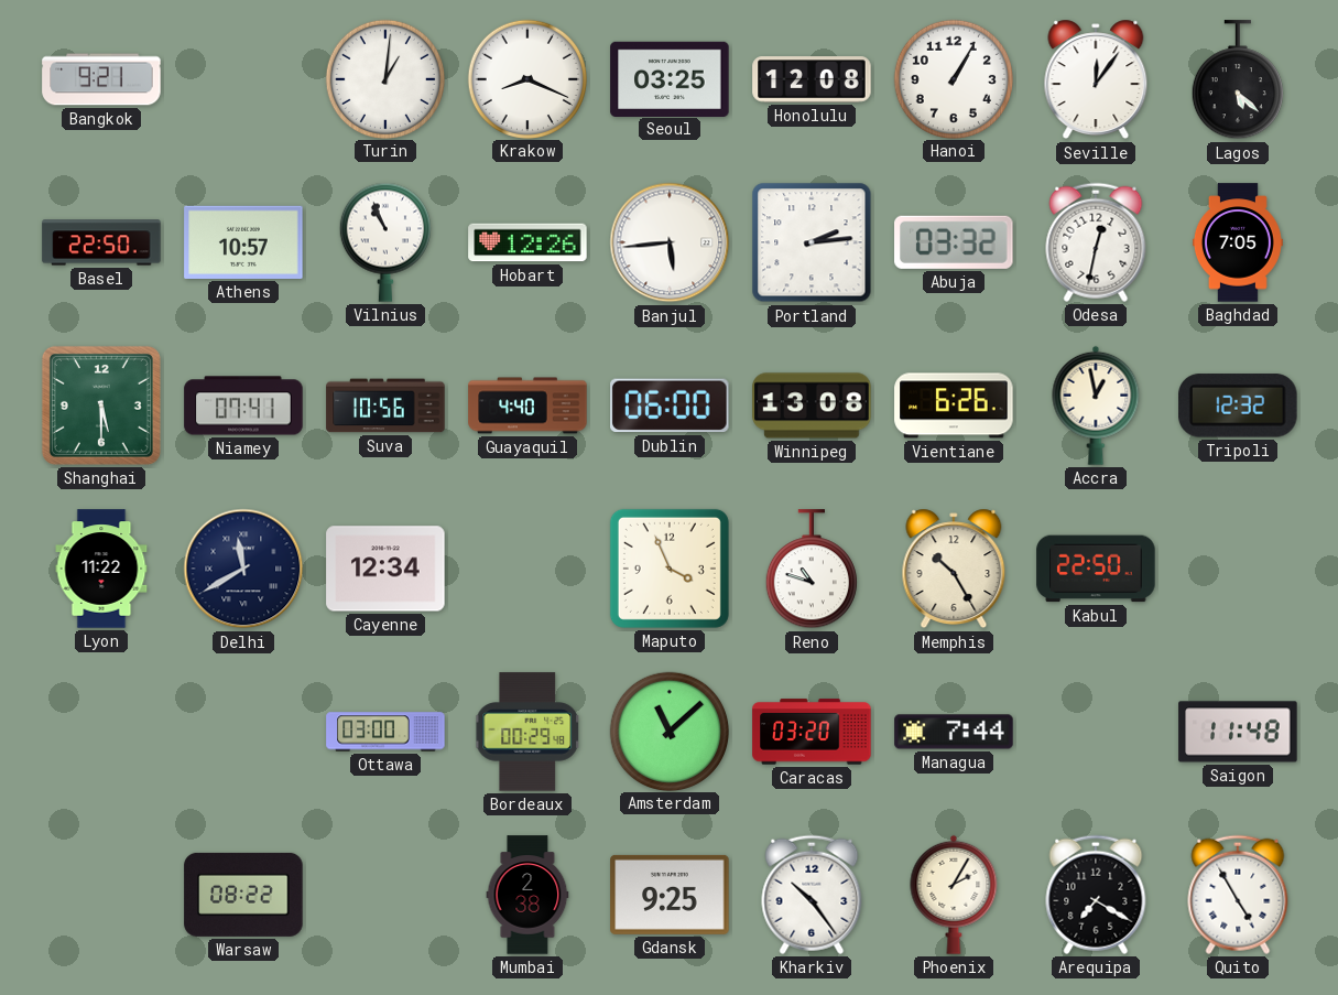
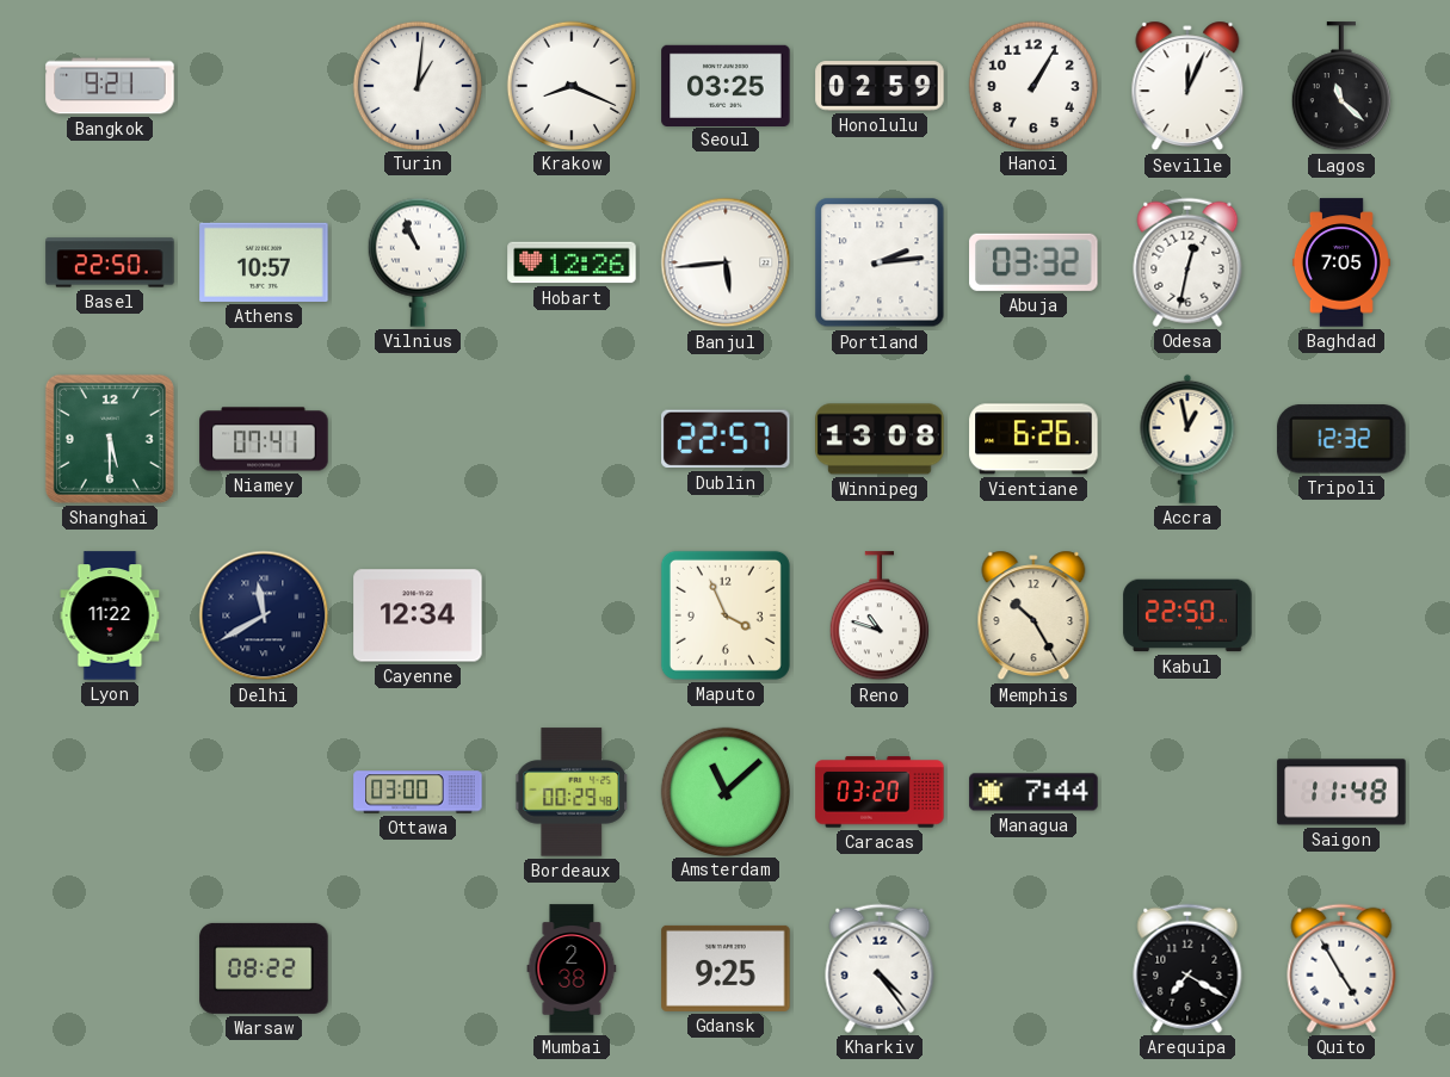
Honolulu: 12:08 -> 02:59 (880, 86)
Seville: 12:06 -> 12:04 (1187, 86)
Lagos: 5:22 -> 11:22 (1341, 87)
Suva: 10:56 -> none (385, 405)
Guayaquil: 4:40 -> none (527, 405)
Dublin: 06:00 -> 22:57 (726, 439)
Kharkiv: 10:24 -> 4:24 (880, 968)
Phoenix: 2:05 -> none (954, 895)
